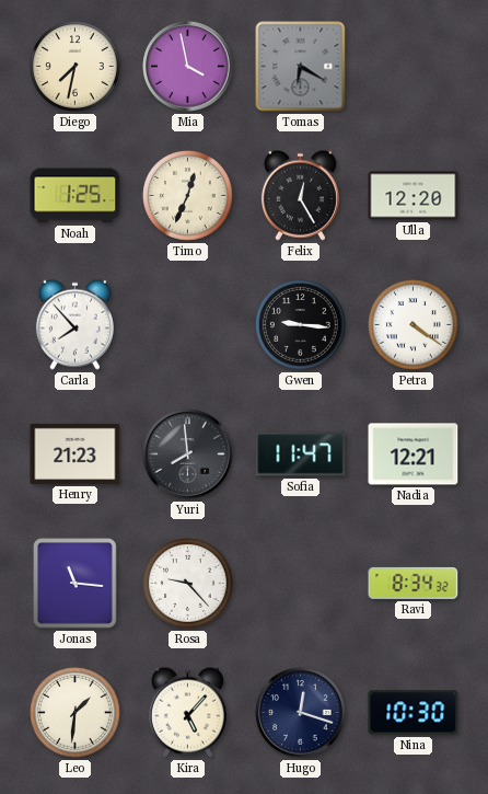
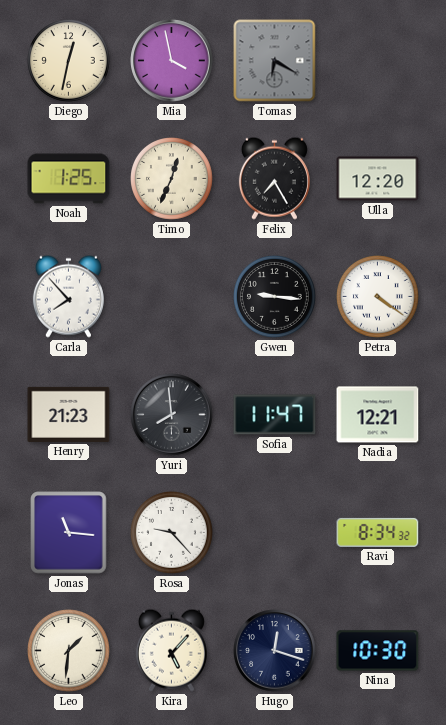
Diego: 7:32 -> 12:32 (69, 61)
Felix: 12:25 -> 7:25 (274, 178)
